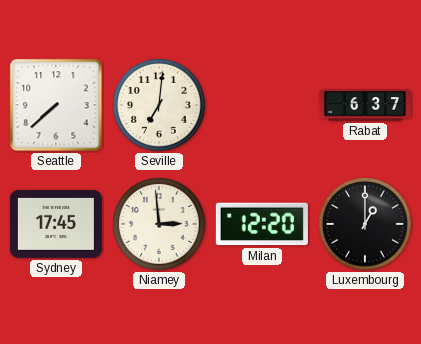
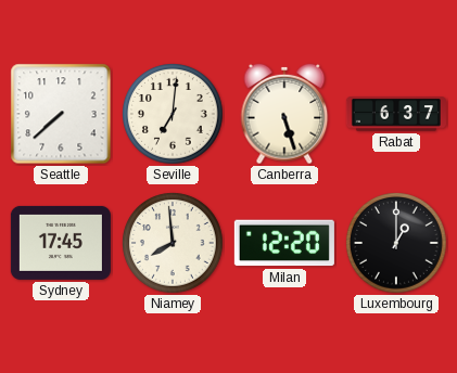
Canberra: none -> 5:27 (284, 114)
Niamey: 2:59 -> 7:59 (173, 243)
